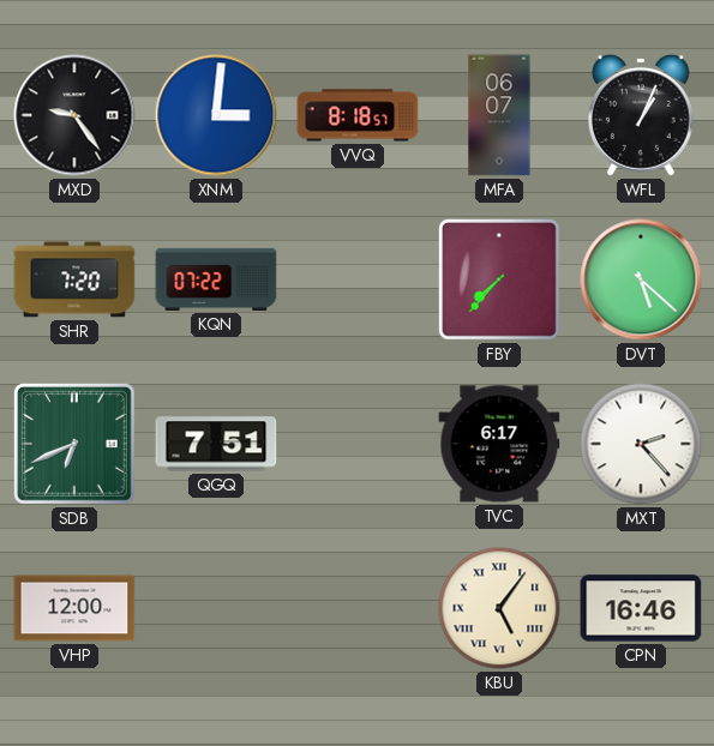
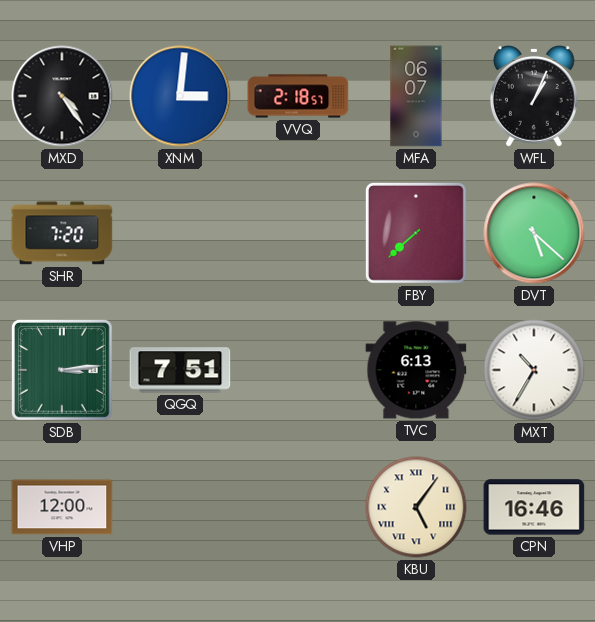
MXD: 9:24 -> 4:24 (62, 96)
VVQ: 8:18 -> 2:18 (298, 96)
KQN: 07:22 -> none (216, 279)
FBY: 7:37 -> 7:38 (416, 233)
SDB: 6:41 -> 3:14 (62, 370)
TVC: 6:17 -> 6:13 (416, 370)
MXT: 2:23 -> 10:35 (534, 370)
